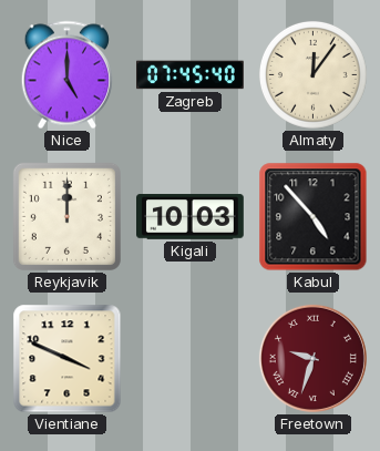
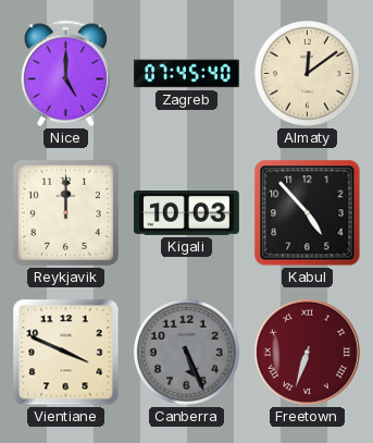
Almaty: 12:06 -> 12:09 (307, 73)
Canberra: none -> 5:26 (186, 352)
Freetown: 9:33 -> 6:33 (307, 352)
